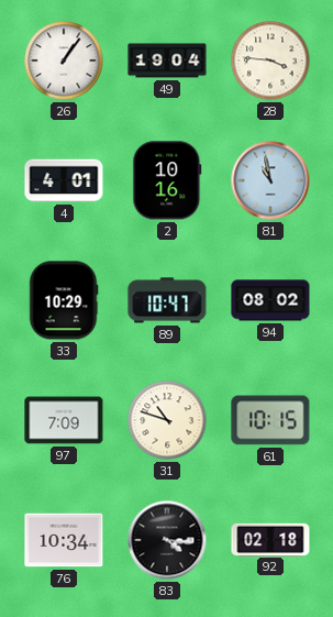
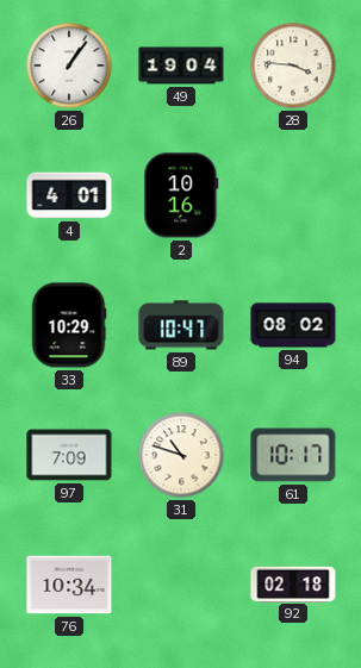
81: 10:58 -> none (270, 180)
61: 10:15 -> 10:17 (293, 455)
83: 4:16 -> none (167, 540)
